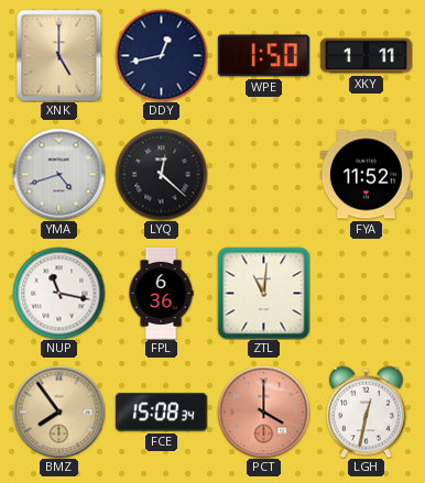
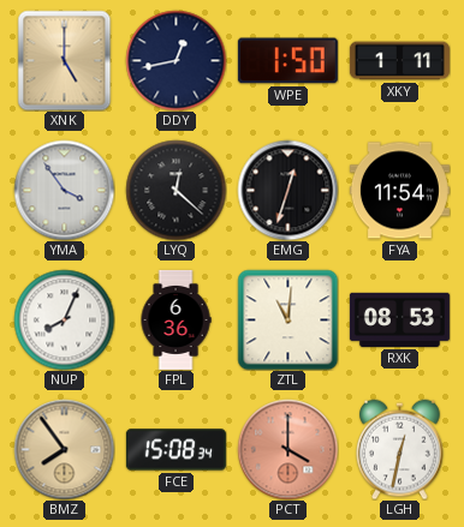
YMA: 4:42 -> 3:54 (64, 190)
EMG: none -> 12:33 (287, 190)
FYA: 11:52 -> 11:54 (399, 191)
NUP: 11:17 -> 8:04 (64, 319)
RXK: none -> 08:53 (399, 319)
